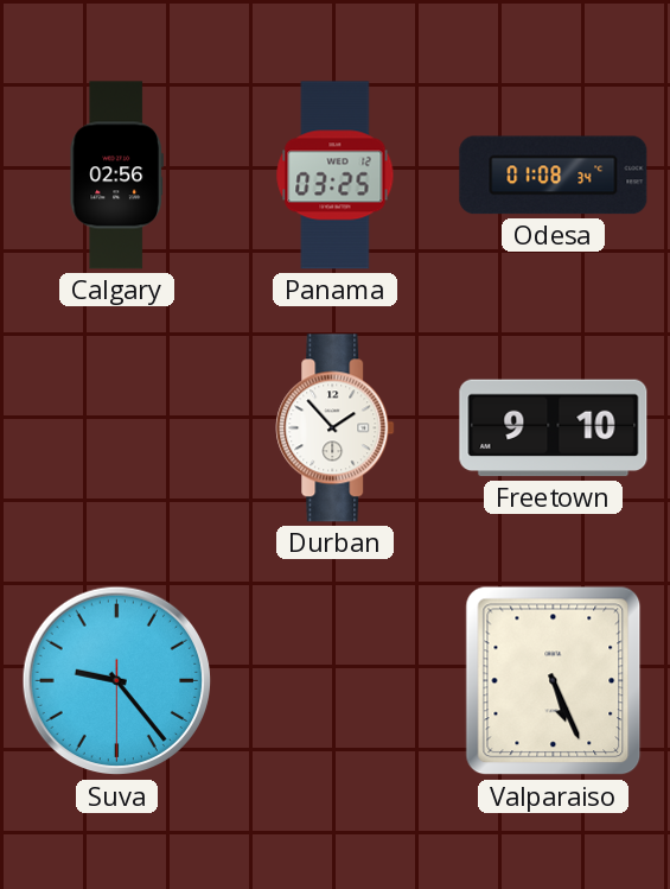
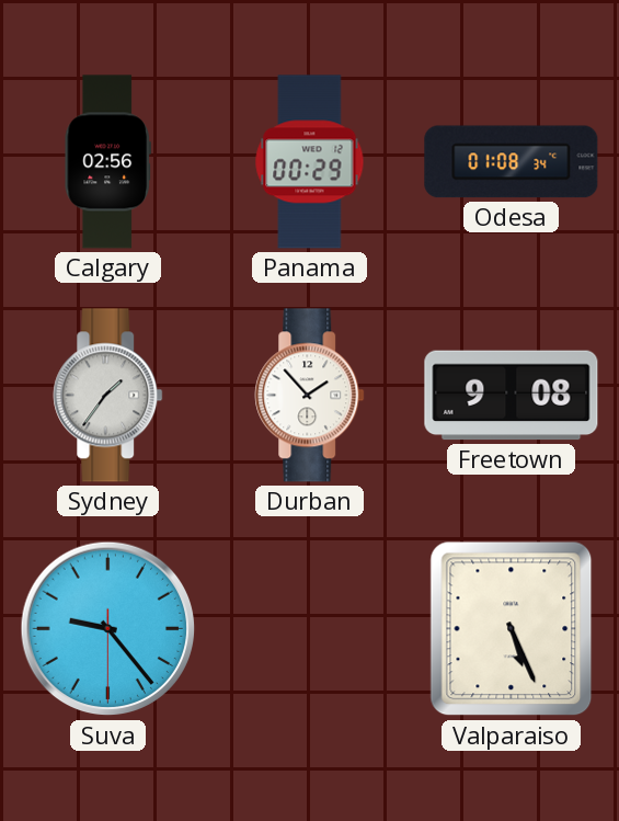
Panama: 03:25 -> 00:29 (310, 162)
Sydney: none -> 1:36 (108, 396)
Freetown: 9:10 -> 9:08 (512, 396)
